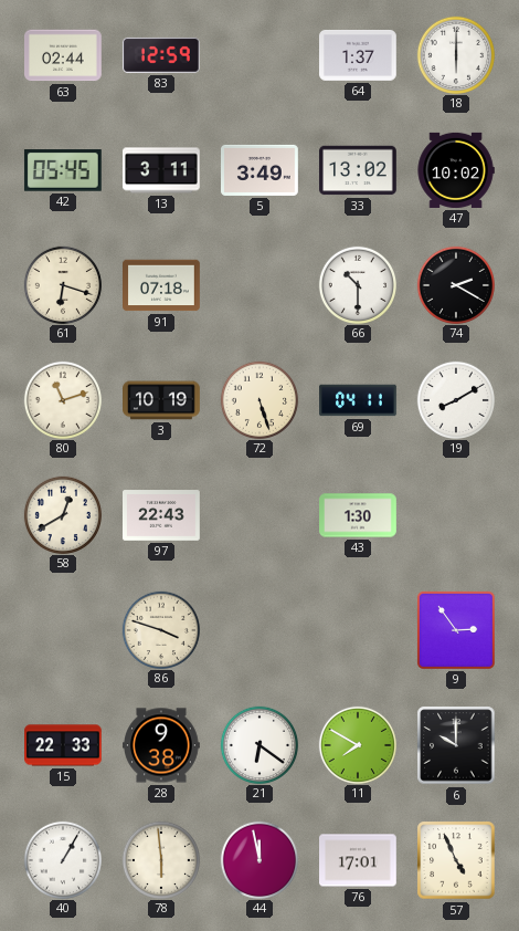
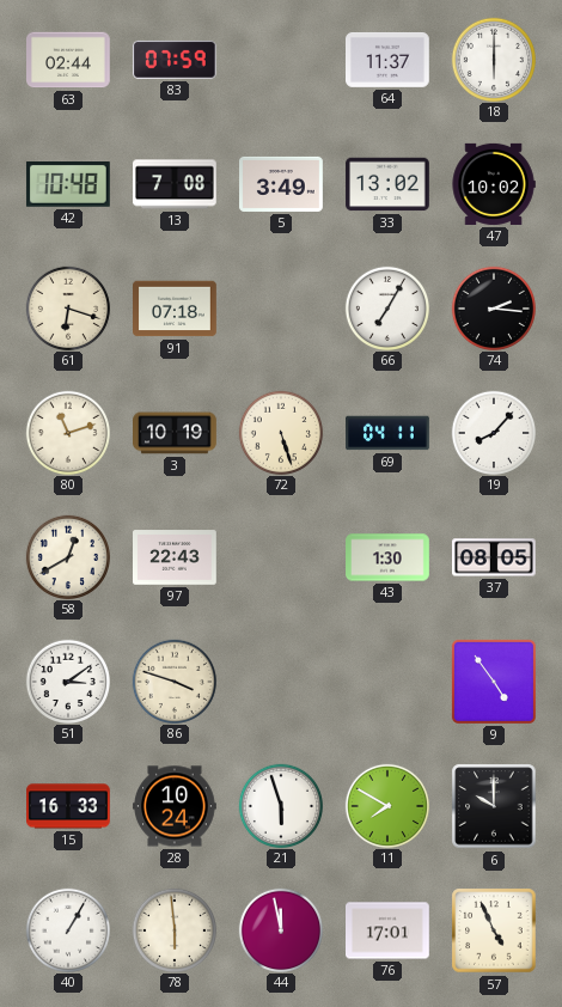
83: 12:59 -> 07:59 (175, 60)
64: 1:37 -> 11:37 (389, 60)
42: 05:45 -> 10:48 (68, 185)
13: 3:11 -> 7:08 (176, 184)
66: 10:30 -> 7:05 (386, 307)
74: 2:20 -> 2:16 (493, 307)
19: 8:10 -> 8:07 (493, 432)
37: none -> 08:05 (495, 557)
51: none -> 3:09 (67, 681)
9: 2:54 -> 4:54 (494, 682)
15: 22:33 -> 16:33 (69, 806)
28: 9:38 -> 10:24 (176, 806)
21: 6:21 -> 5:57 (280, 805)
